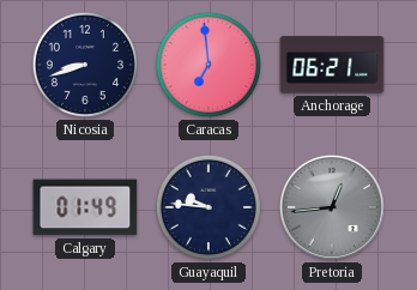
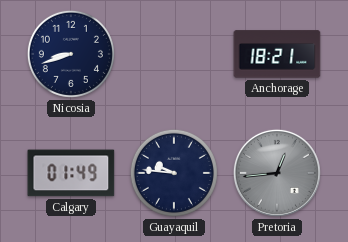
Caracas: 6:59 -> none (208, 65)
Anchorage: 06:21 -> 18:21 (277, 54)
